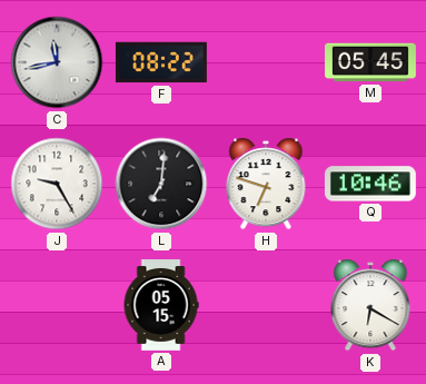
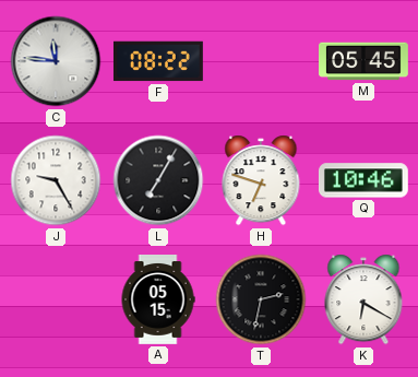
C: 11:43 -> 11:46 (56, 61)
L: 7:01 -> 7:05 (158, 180)
T: none -> 2:32 (261, 299)
